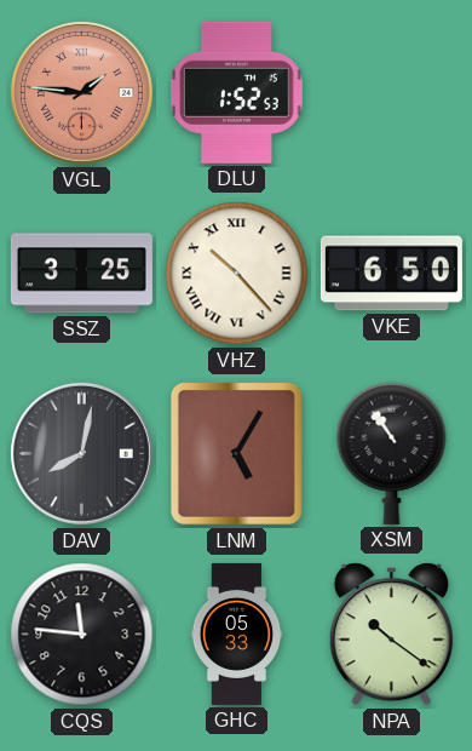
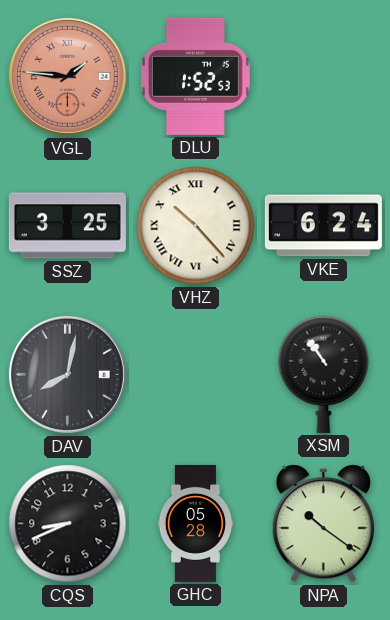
VKE: 6:50 -> 6:24 (323, 226)
LNM: 5:05 -> none (236, 453)
CQS: 11:46 -> 8:41 (68, 524)
GHC: 05:33 -> 05:28 (196, 523)
